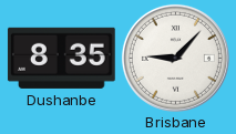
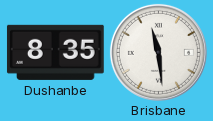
Brisbane: 9:07 -> 11:29 (158, 52)
